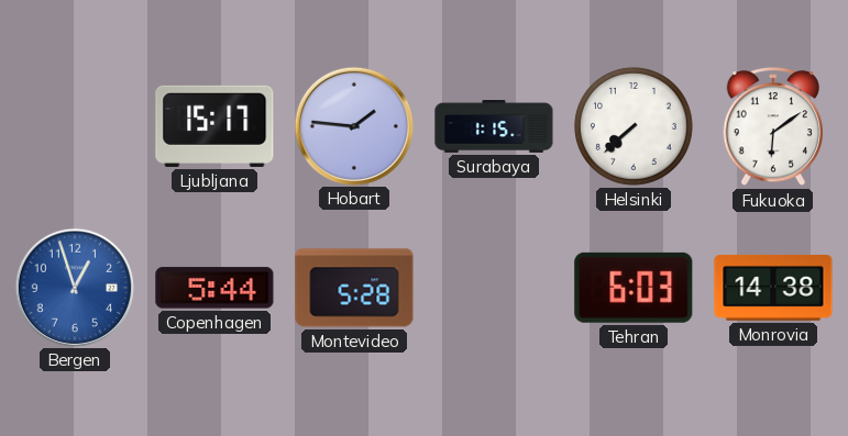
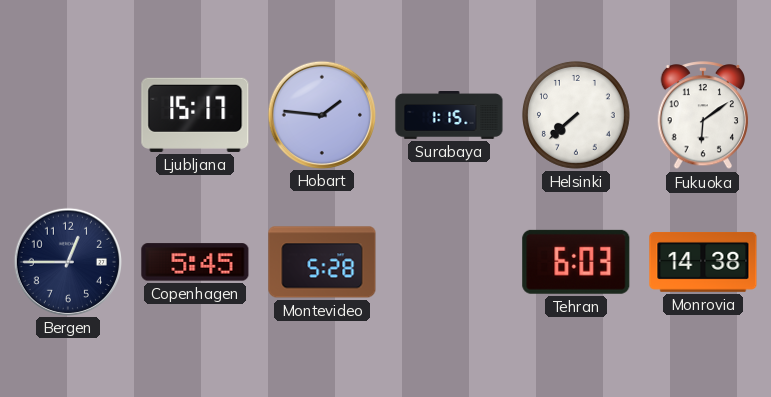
Bergen: 12:57 -> 12:45 (67, 261)
Bergen dial: blue -> navy (67, 261)
Copenhagen: 5:44 -> 5:45 (195, 262)
